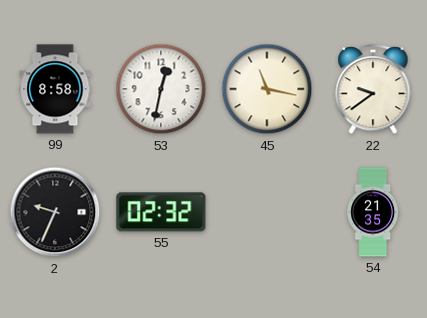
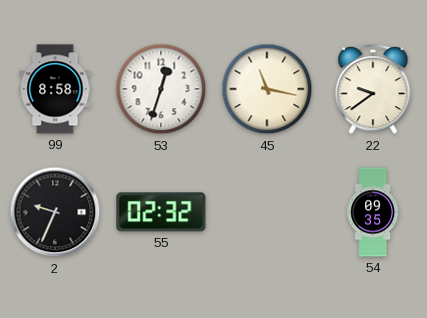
53: 12:32 -> 12:33 (161, 89)
54: 21:35 -> 09:35 (373, 212)
